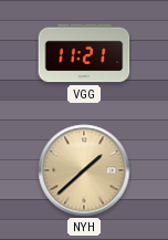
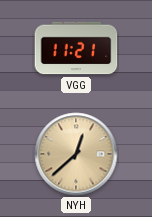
NYH: 1:38 -> 12:38 (76, 154)
